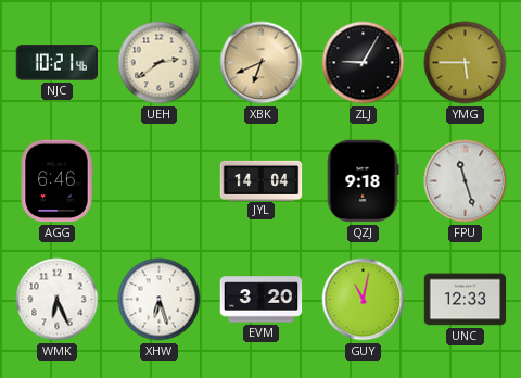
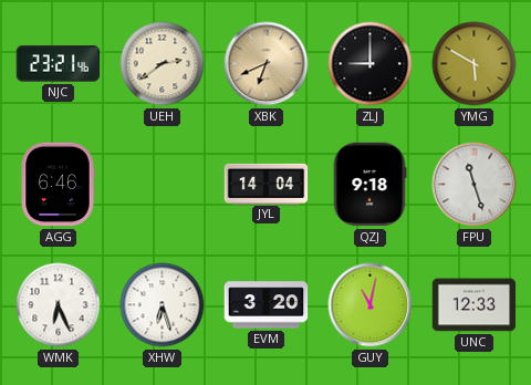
NJC: 10:21 -> 23:21 (59, 64)
ZLJ: 9:05 -> 9:00 (371, 64)
YMG: 5:45 -> 5:50 (475, 64)
